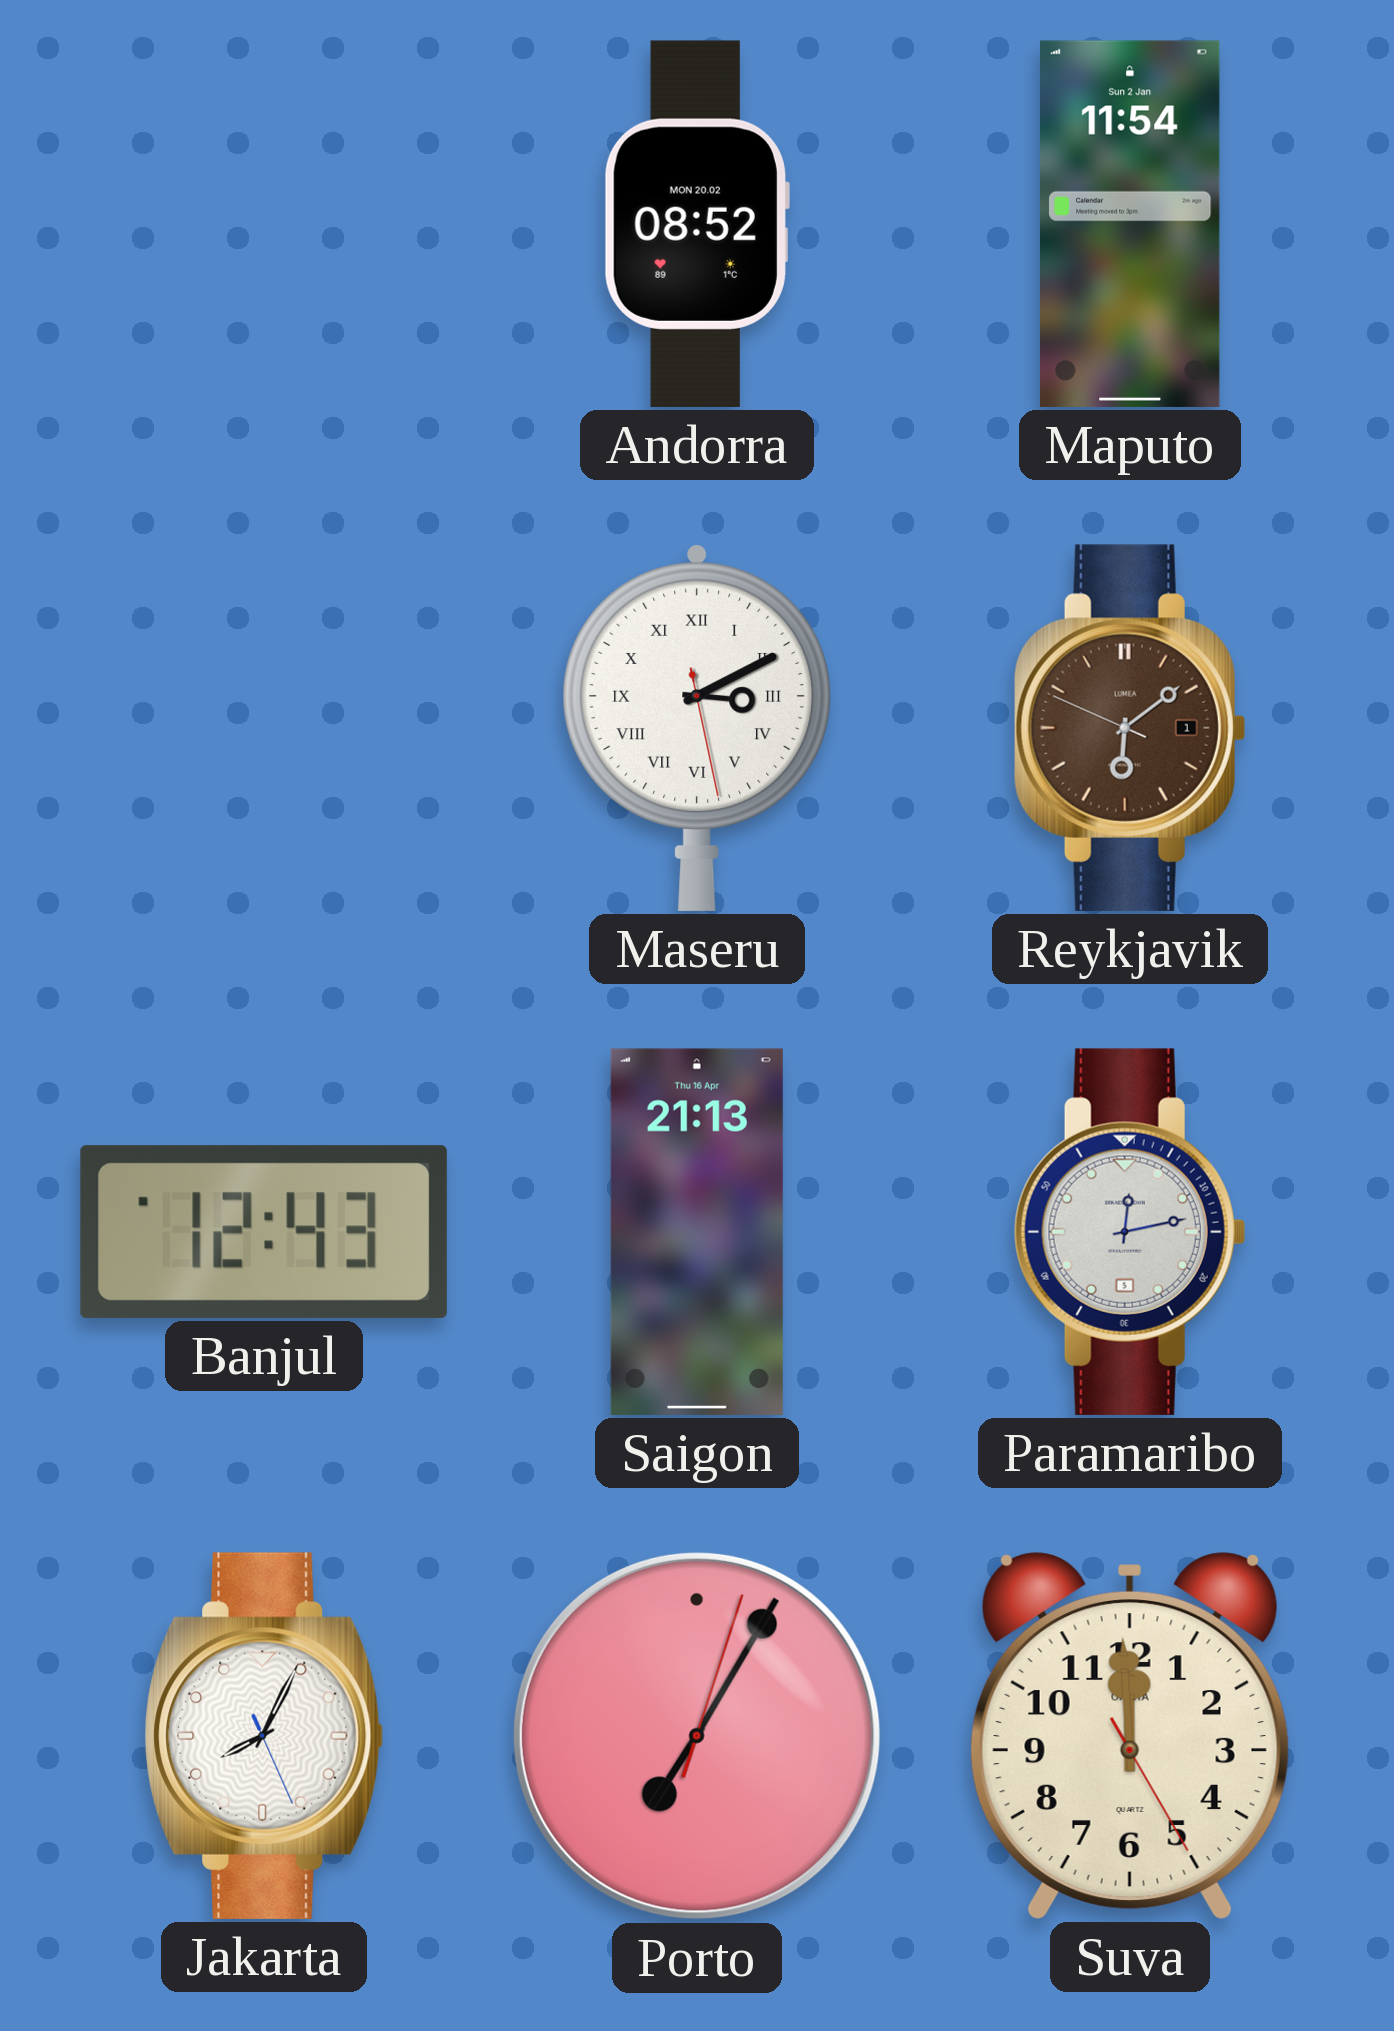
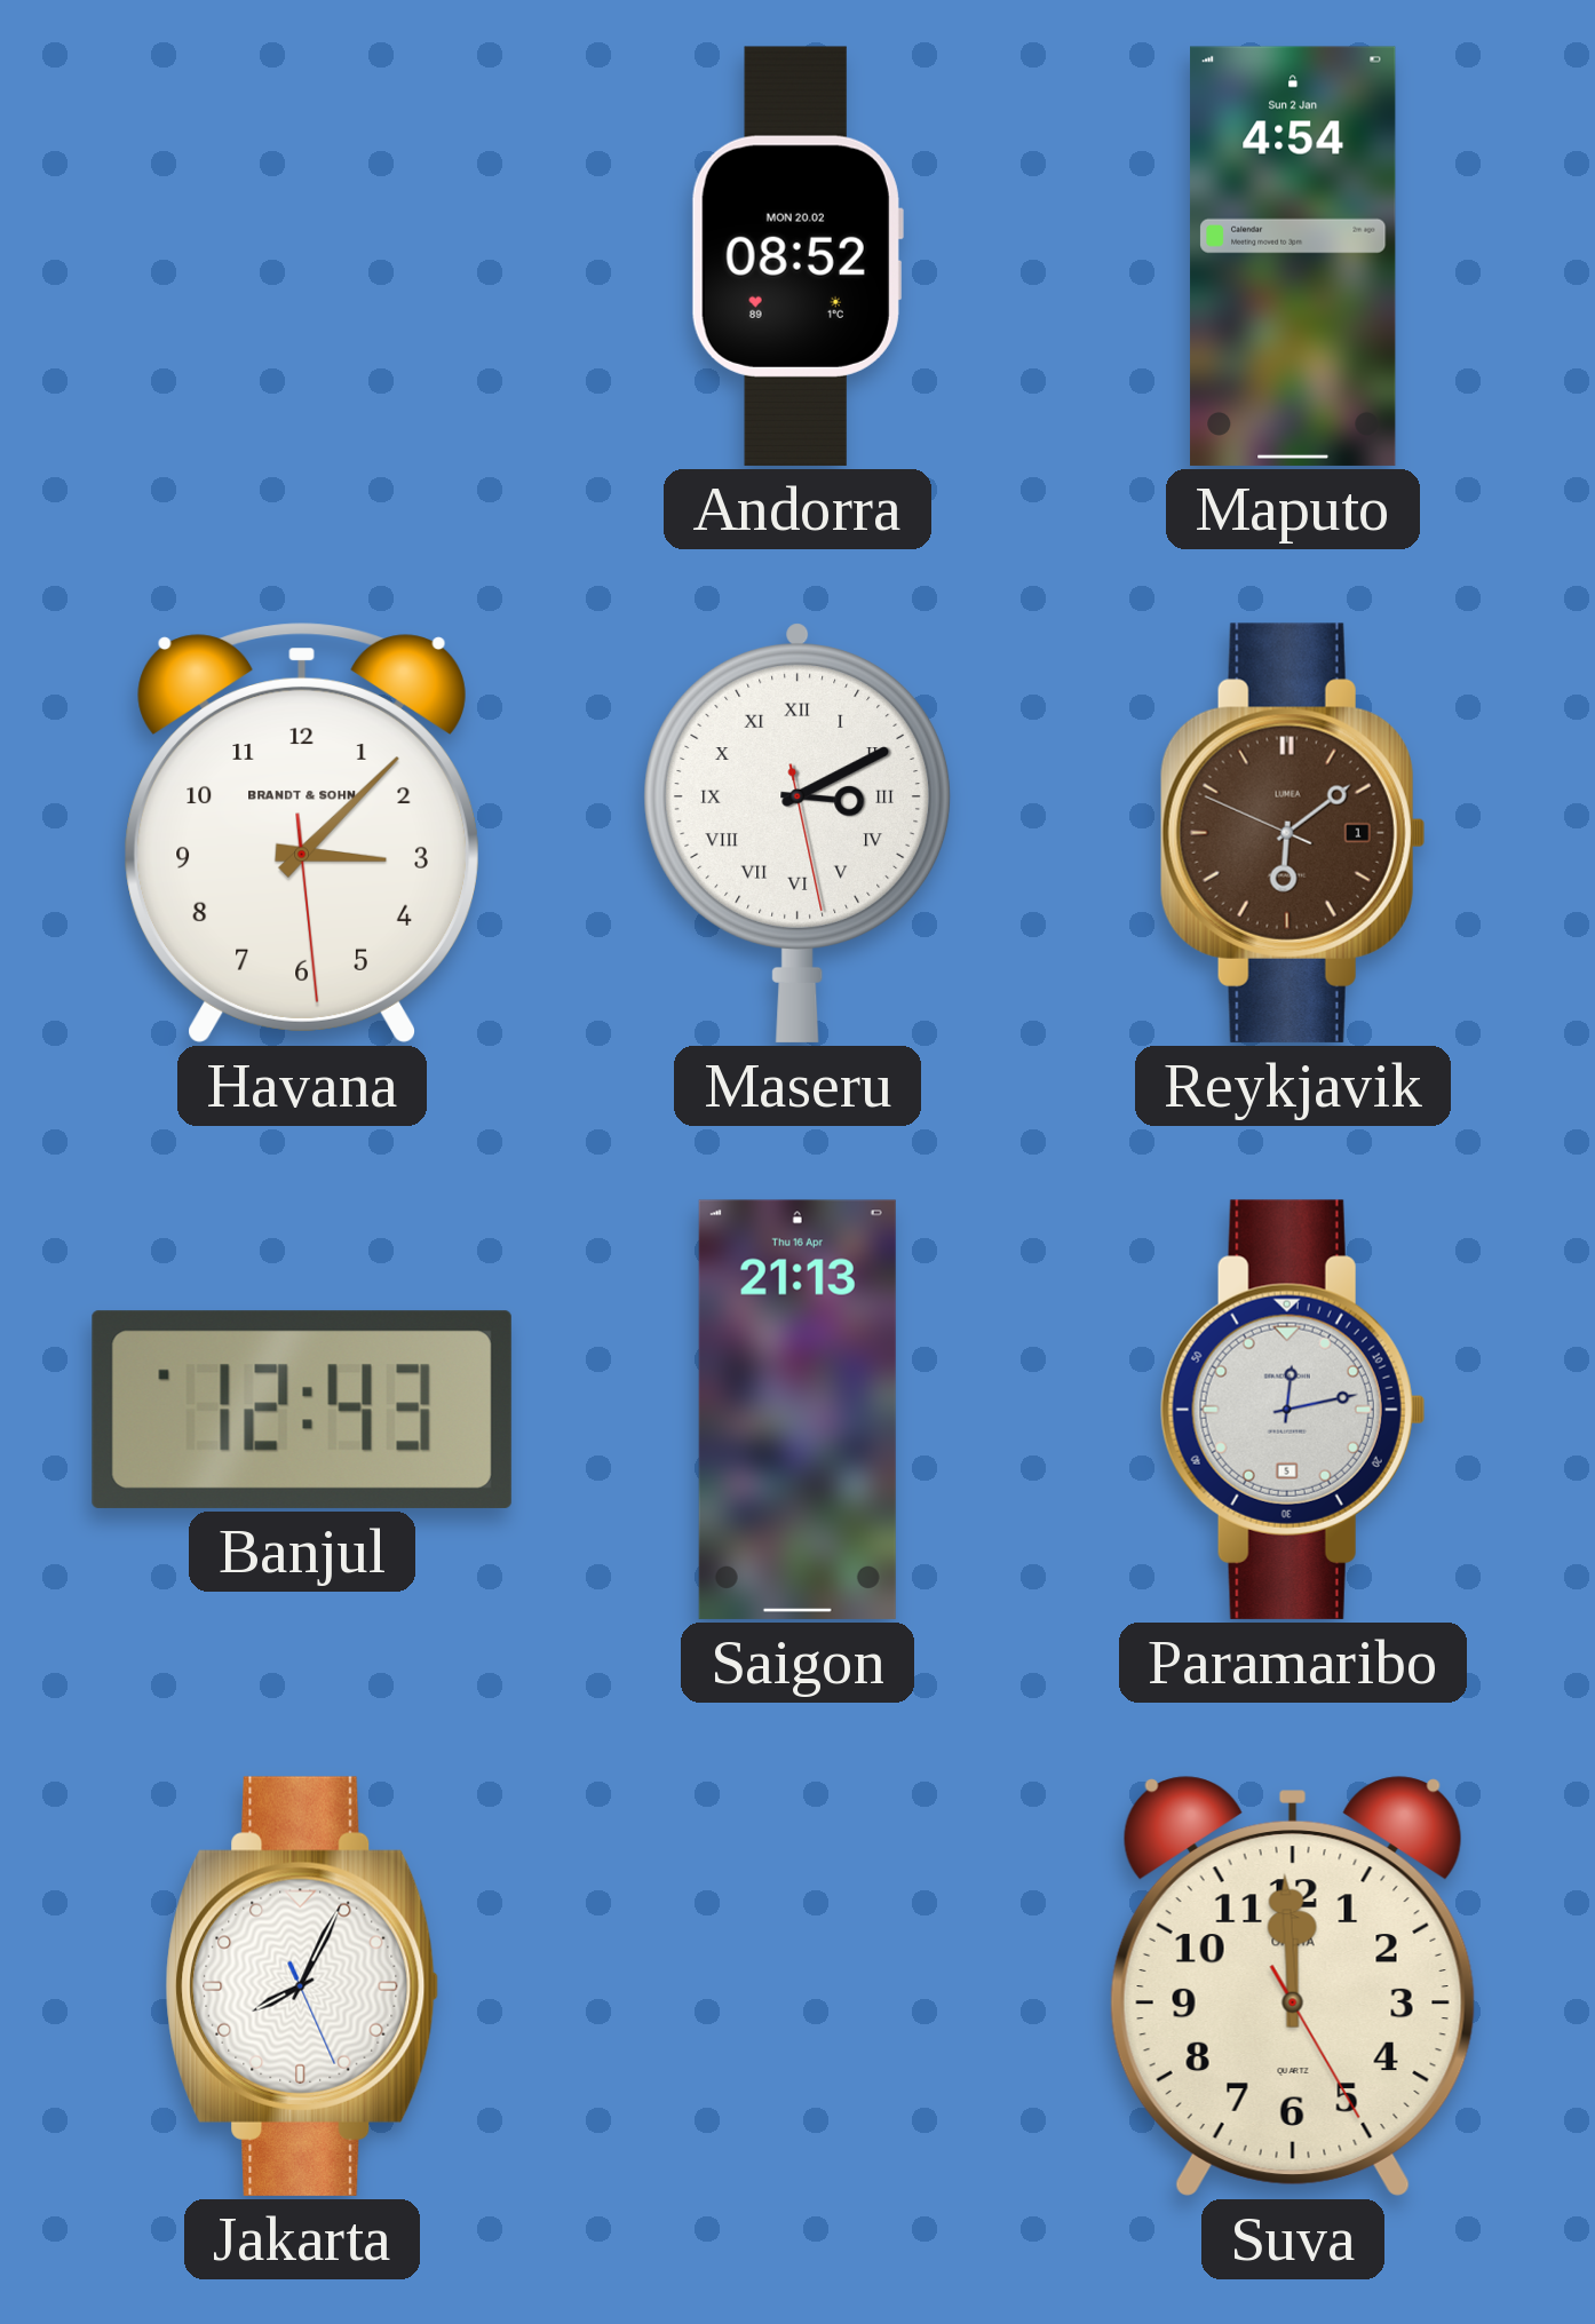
Maputo: 11:54 -> 4:54 (1293, 256)
Havana: none -> 3:07 (302, 833)
Porto: 7:05 -> none (697, 1736)
